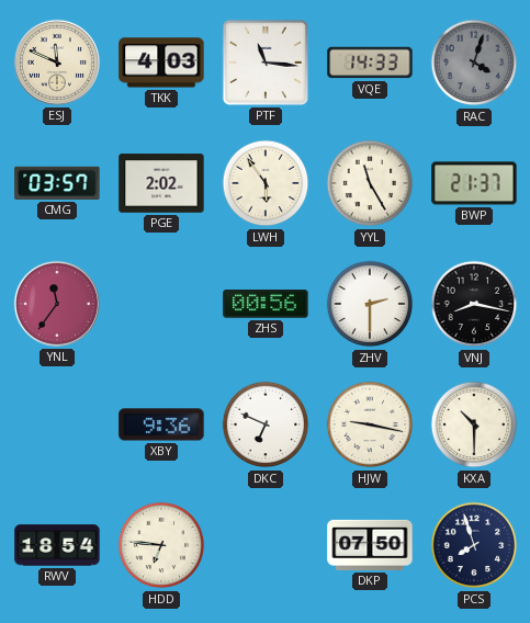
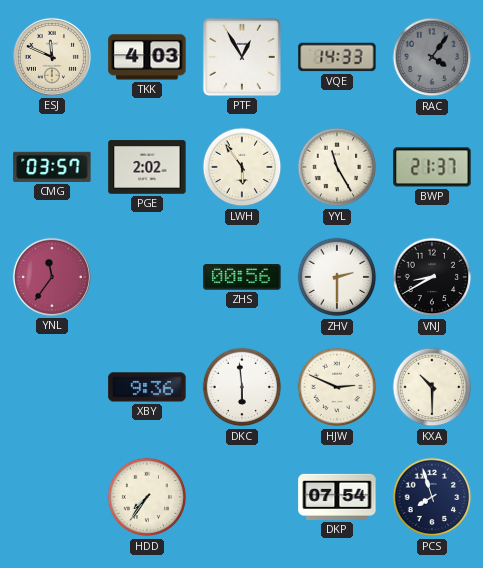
PTF: 11:16 -> 12:55 (242, 57)
RAC: 4:03 -> 4:06 (432, 57)
VNJ: 8:17 -> 8:40 (432, 277)
DKC: 6:49 -> 5:59 (242, 387)
HJW: 9:17 -> 2:49 (337, 387)
RWV: 18:54 -> none (57, 545)
HDD: 6:46 -> 7:36 (147, 497)
DKP: 07:50 -> 07:54 (337, 497)
